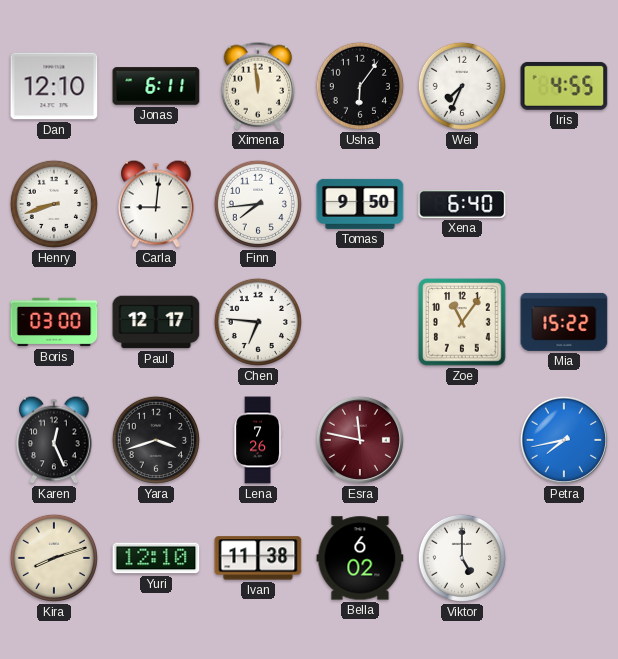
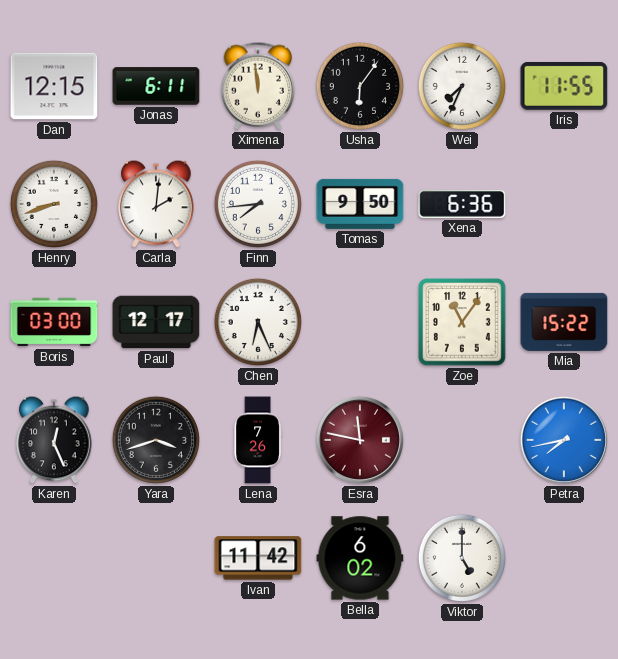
Dan: 12:10 -> 12:15 (54, 86)
Iris: 4:55 -> 11:55 (564, 86)
Carla: 9:01 -> 2:01 (156, 204)
Xena: 6:40 -> 6:36 (462, 204)
Chen: 6:46 -> 6:26 (258, 322)
Kira: 8:12 -> none (54, 558)
Yuri: 12:10 -> none (156, 558)
Ivan: 11:38 -> 11:42 (258, 558)
